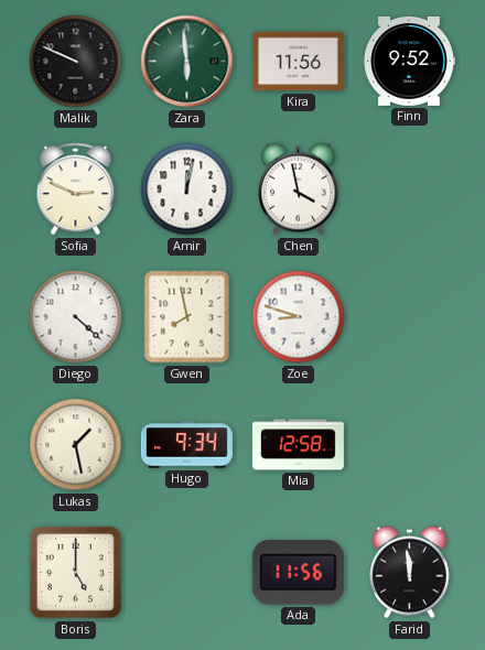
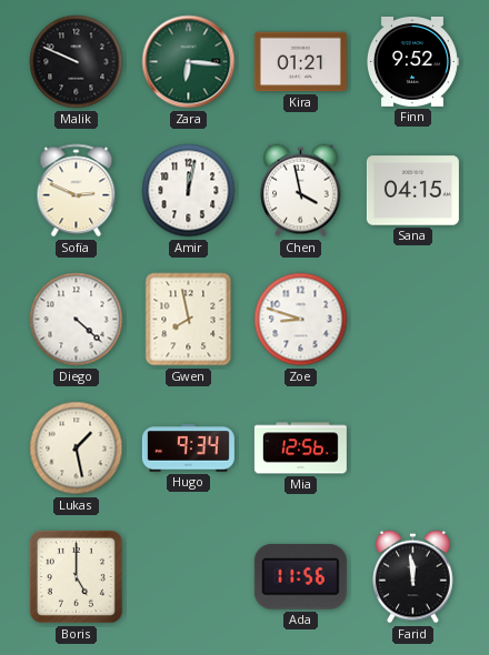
Zara: 5:59 -> 6:16 (189, 62)
Kira: 11:56 -> 01:21 (300, 62)
Sana: none -> 04:15 (412, 191)
Mia: 12:58 -> 12:56 (300, 449)
